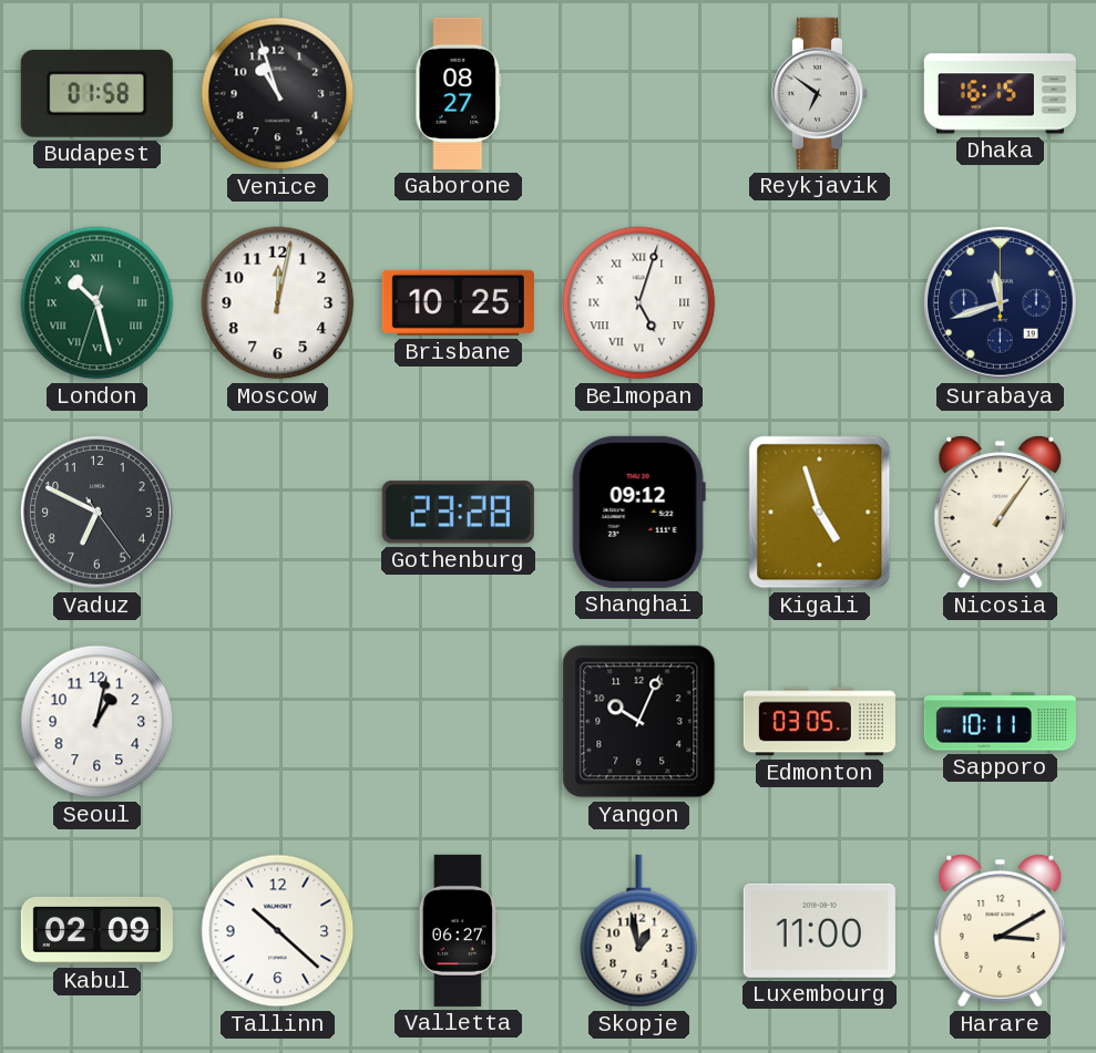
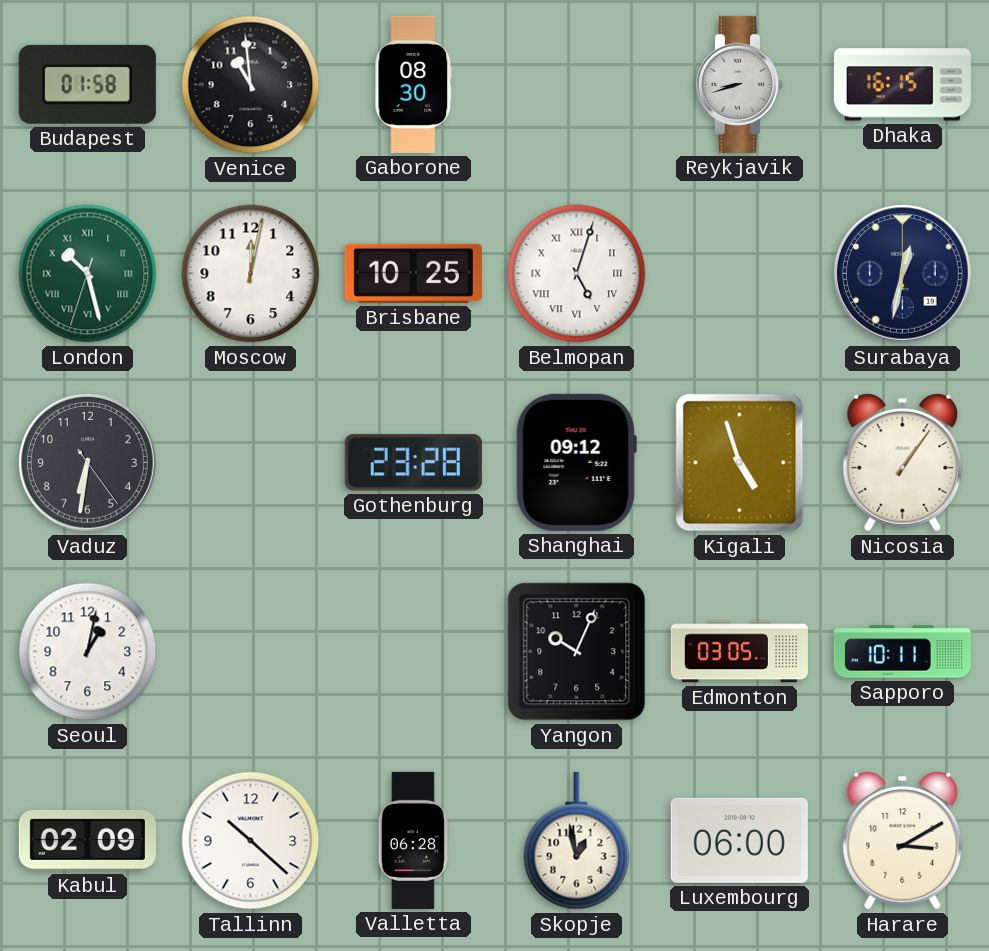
Venice: 10:57 -> 10:59 (251, 85)
Gaborone: 08:27 -> 08:30 (414, 84)
Reykjavik: 6:51 -> 8:42 (740, 84)
Surabaya: 11:42 -> 12:32 (903, 274)
Vaduz: 6:49 -> 6:31 (88, 463)
Valletta: 06:27 -> 06:28 (413, 840)
Luxembourg: 11:00 -> 06:00 (739, 840)
